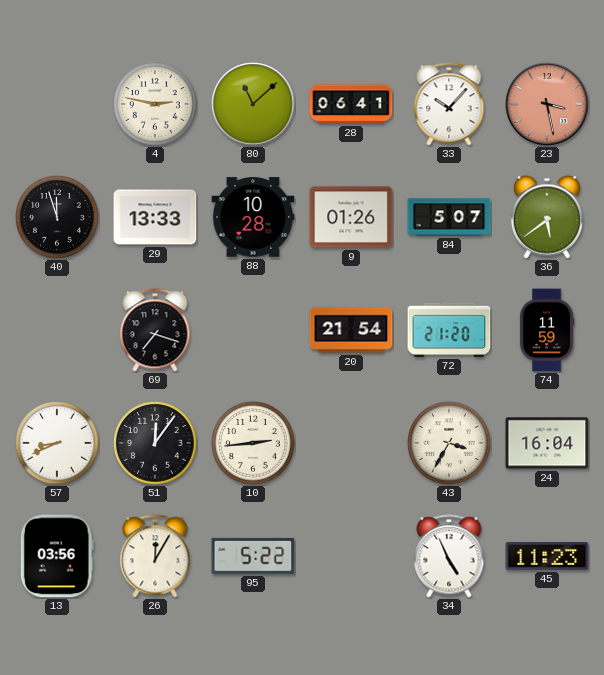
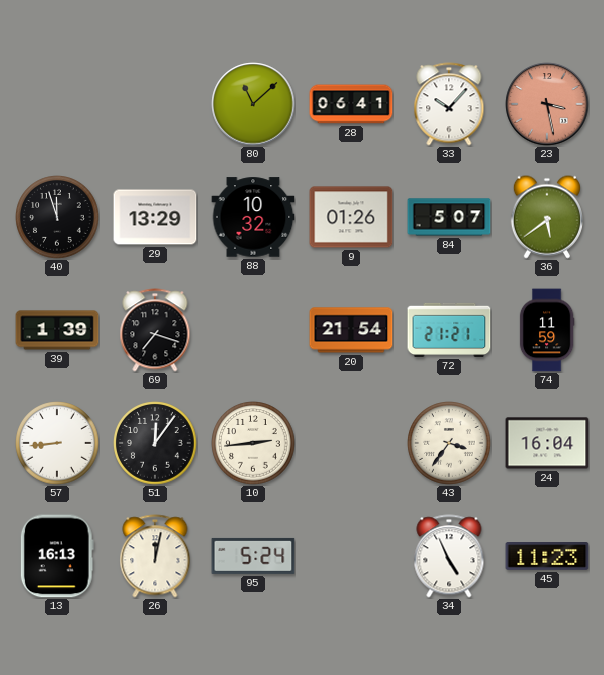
4: 2:47 -> none (155, 104)
29: 13:33 -> 13:29 (155, 217)
88: 10:28 -> 10:32 (253, 217)
39: none -> 1:39 (57, 330)
72: 21:20 -> 21:21 (449, 330)
57: 8:41 -> 8:44 (57, 443)
43: 3:35 -> 3:36 (449, 443)
13: 03:56 -> 16:13 (57, 556)
26: 12:05 -> 12:02 (155, 556)
95: 5:22 -> 5:24 (253, 556)
